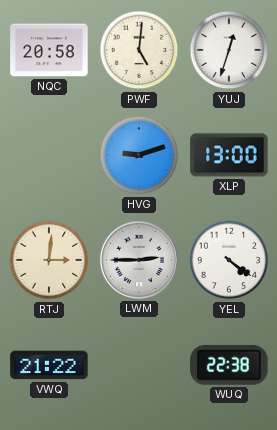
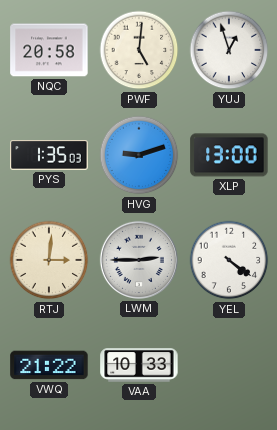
YUJ: 12:33 -> 12:57 (229, 50)
PYS: none -> 1:35 (49, 155)
VAA: none -> 10:33 (139, 365)
WUQ: 22:38 -> none (229, 365)
